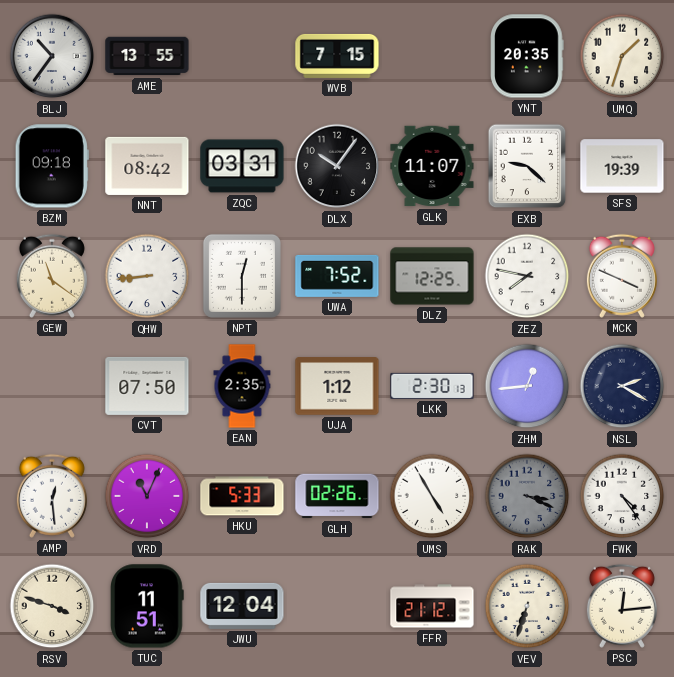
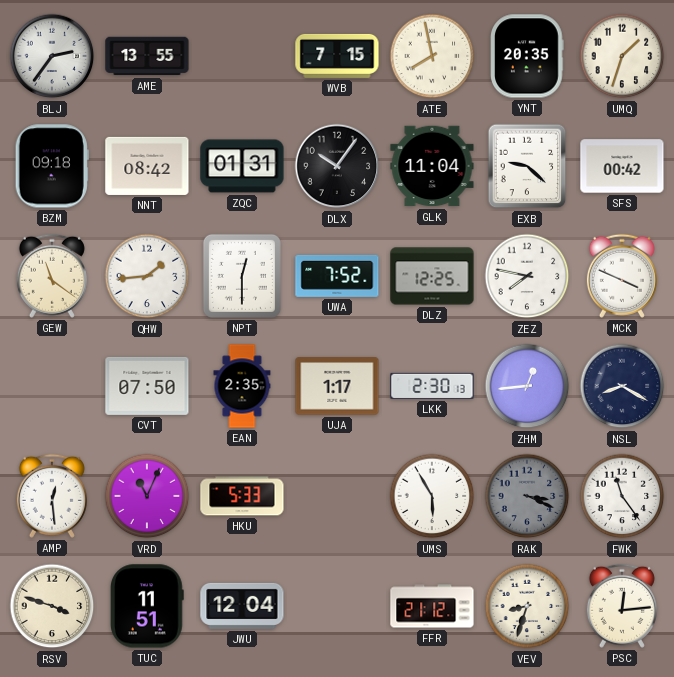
BLJ: 10:36 -> 2:36 (52, 56)
ATE: none -> 7:58 (432, 56)
ZQC: 03:31 -> 01:31 (242, 166)
GLK: 11:07 -> 11:04 (432, 166)
SFS: 19:39 -> 00:42 (622, 166)
QHW: 8:44 -> 1:44 (147, 276)
UJA: 1:12 -> 1:17 (337, 386)
NSL: 2:20 -> 8:20 (622, 386)
GLH: 02:26 -> none (337, 496)
UMS: 4:55 -> 5:55 (432, 496)
FWK: 4:24 -> 11:24 (622, 496)
VEV: 6:33 -> 8:33 (527, 606)
